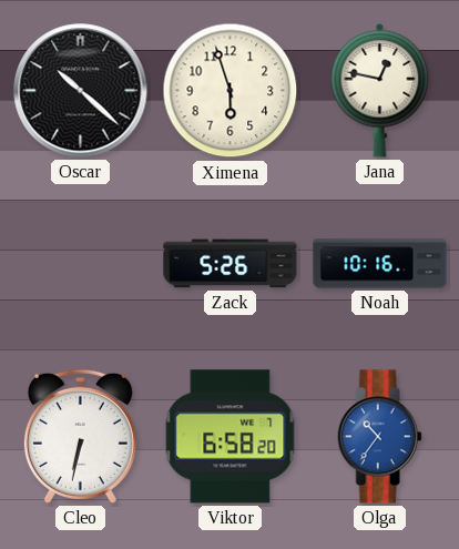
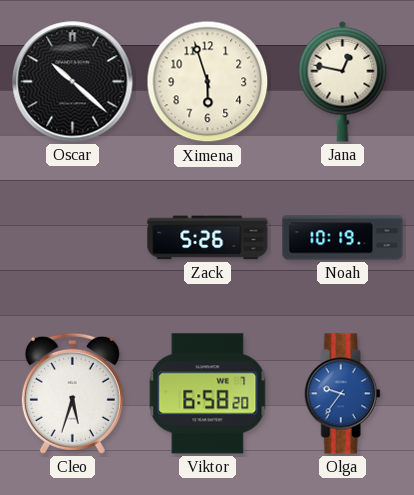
Noah: 10:16 -> 10:19 (343, 238)
Cleo: 6:32 -> 5:33 (72, 393)
Olga: 10:36 -> 9:36 (342, 394)
